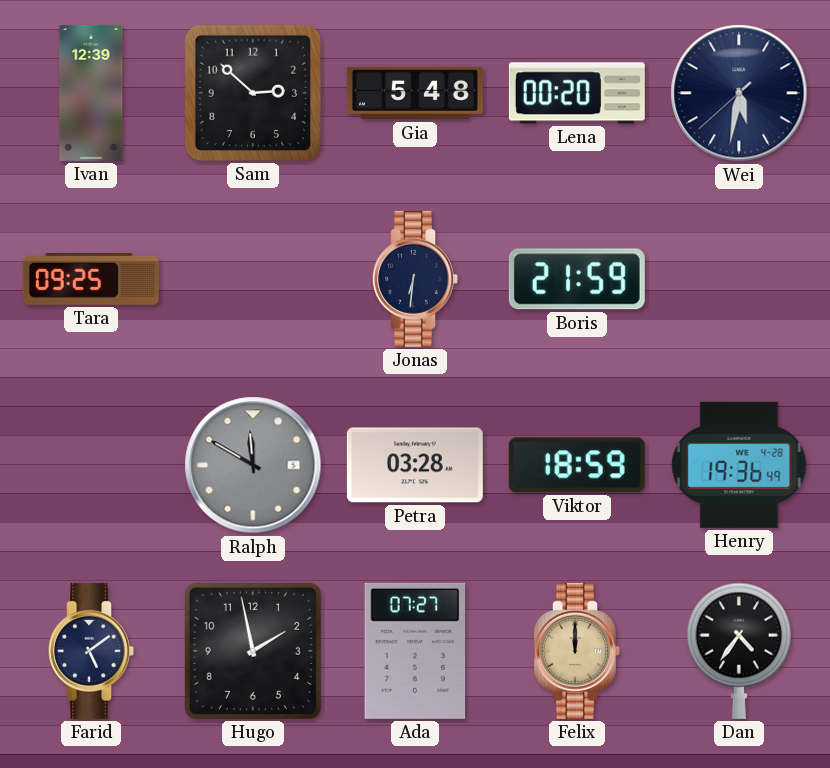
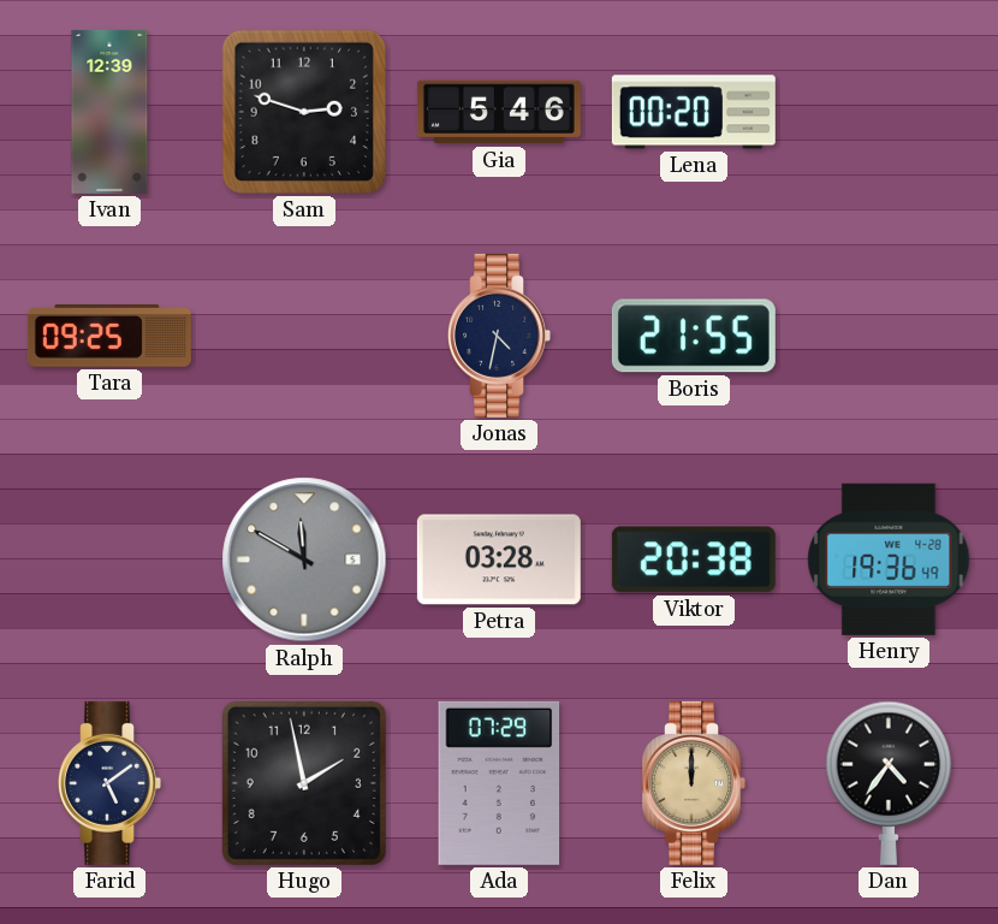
Sam: 2:52 -> 2:48 (304, 112)
Gia: 5:48 -> 5:46 (499, 112)
Wei: 5:31 -> none (739, 93)
Jonas: 6:31 -> 4:32 (499, 336)
Boris: 21:59 -> 21:55 (694, 336)
Viktor: 18:59 -> 20:38 (694, 559)
Ada: 07:27 -> 07:29 (499, 783)
